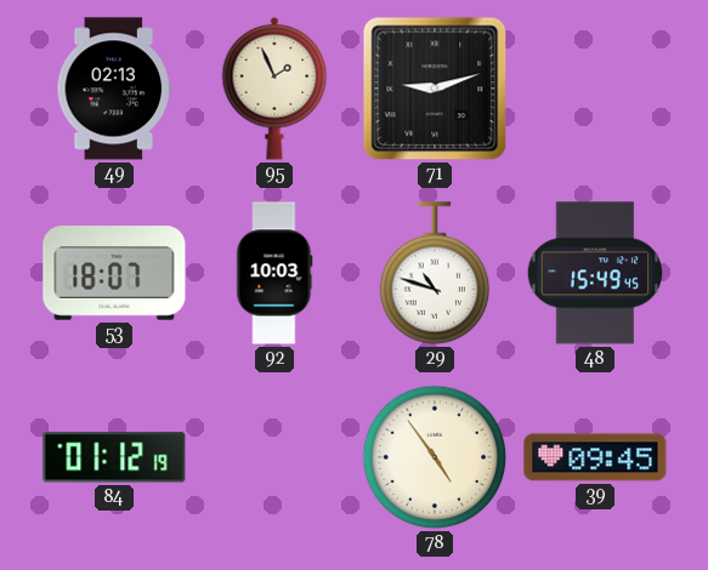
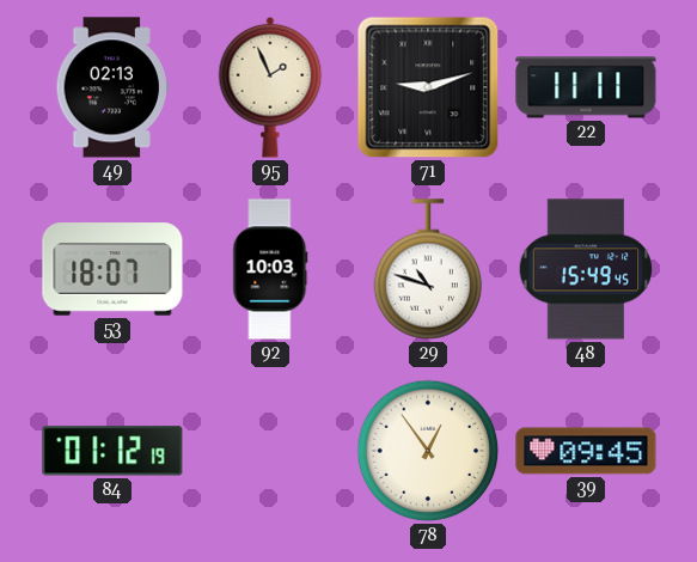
22: none -> 11:11 (586, 87)
78: 4:54 -> 12:54 (428, 451)
